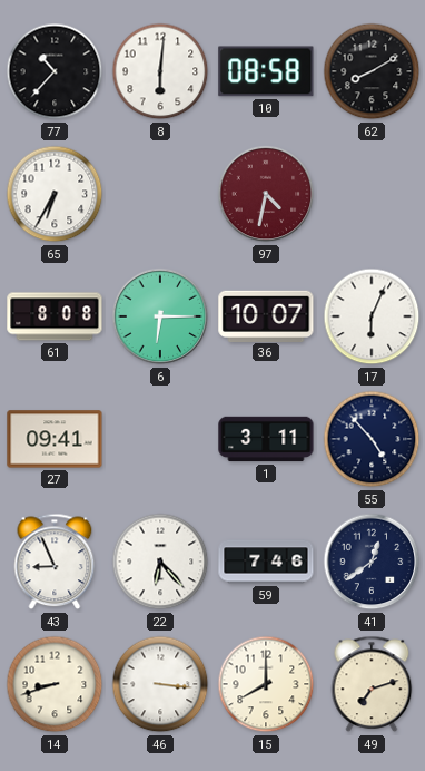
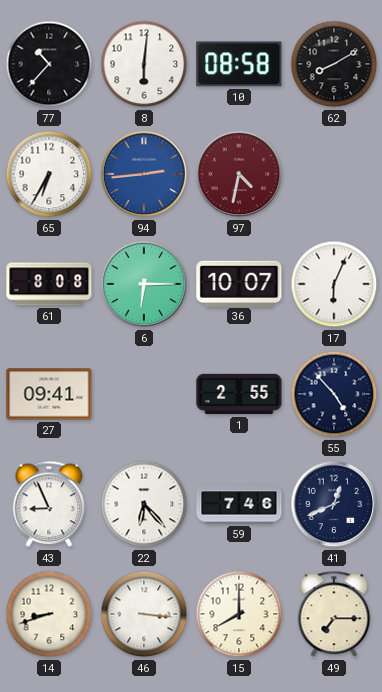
94: none -> 2:44 (144, 174)
1: 3:11 -> 2:55 (239, 394)
41: 12:39 -> 12:41 (334, 504)
49: 7:12 -> 7:15 (334, 614)
